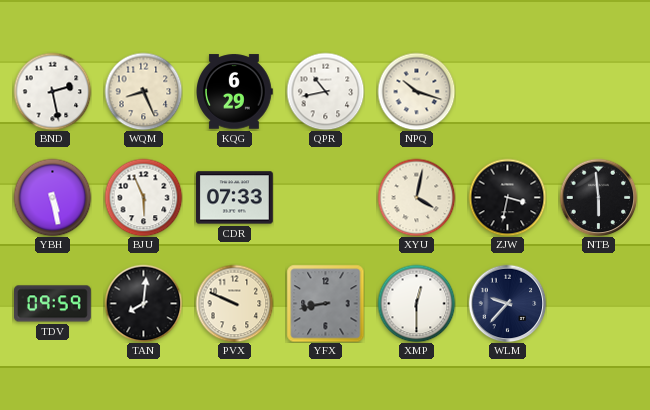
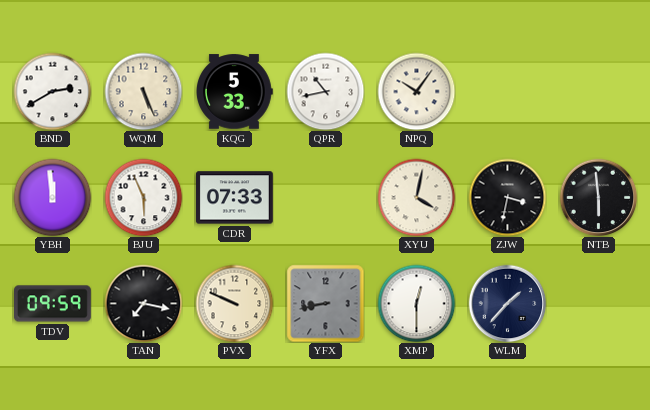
BND: 2:28 -> 2:40 (52, 91)
WQM: 8:26 -> 5:26 (143, 91)
KQG: 6:29 -> 5:33 (235, 92)
NPQ: 10:18 -> 10:06 (416, 91)
YBH: 5:28 -> 11:59 (52, 197)
TAN: 8:01 -> 7:17 (143, 303)
WLM: 9:37 -> 1:37 (507, 303)
